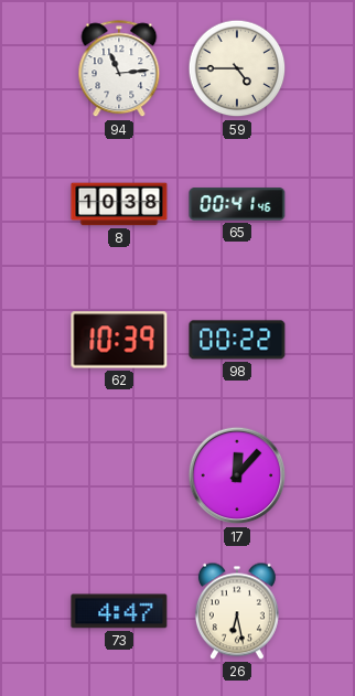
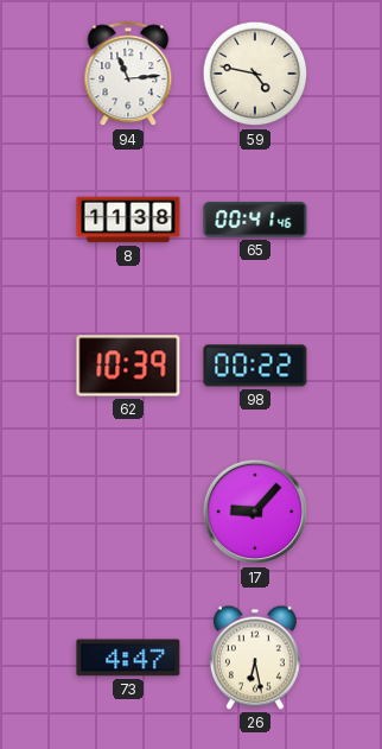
59: 4:45 -> 4:47 (255, 74)
8: 10:38 -> 11:38 (128, 220)
17: 12:07 -> 9:07 (255, 512)
